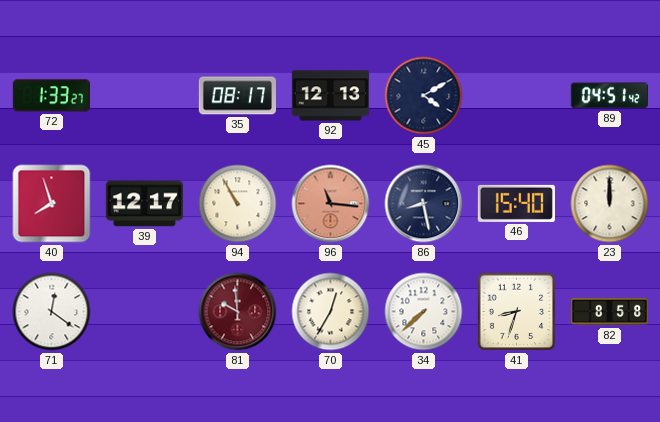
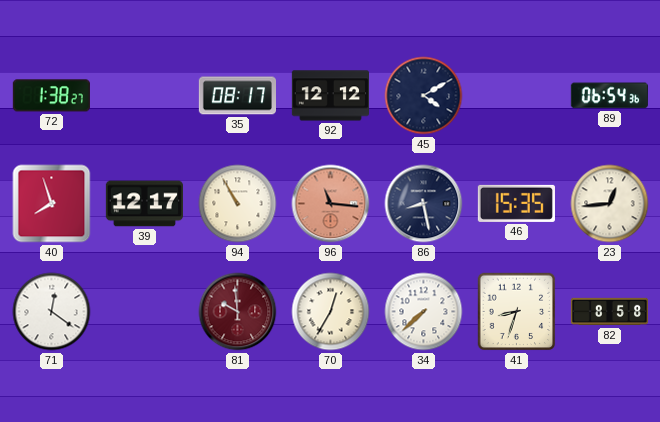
72: 1:33 -> 1:38 (51, 96)
92: 12:13 -> 12:12 (330, 96)
89: 04:51 -> 06:54 (609, 96)
46: 15:40 -> 15:35 (516, 203)
23: 12:00 -> 12:44 (610, 204)
